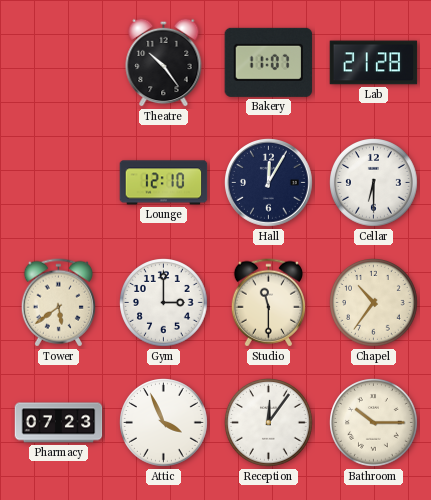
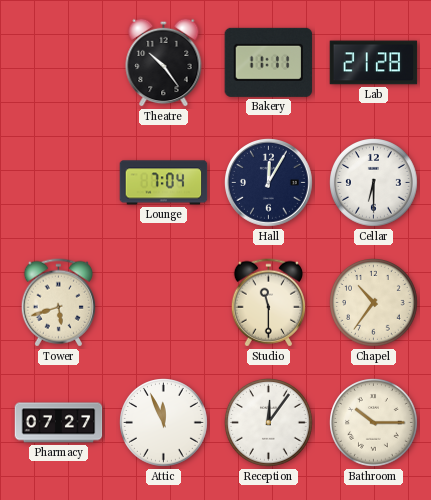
Bakery: 11:07 -> 11:11 (269, 62)
Lounge: 12:10 -> 7:04 (164, 183)
Tower: 5:39 -> 5:42 (58, 303)
Gym: 3:00 -> none (164, 303)
Pharmacy: 07:23 -> 07:27 (59, 423)
Attic: 3:56 -> 11:56 (164, 423)
